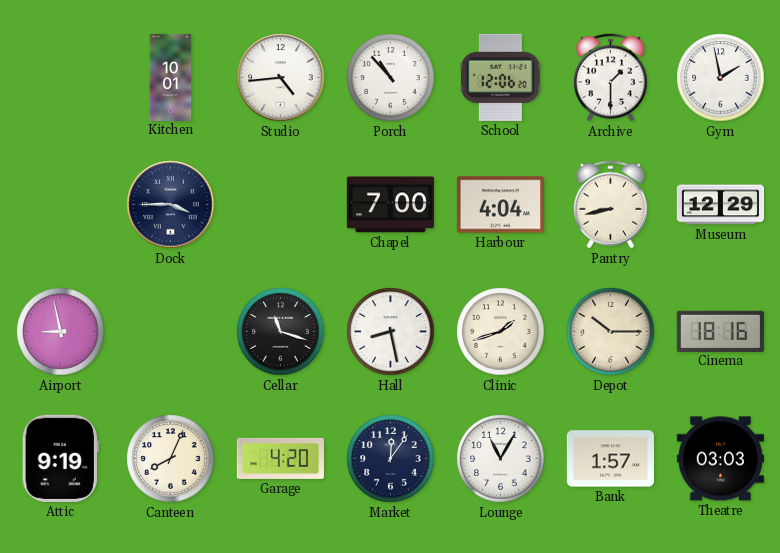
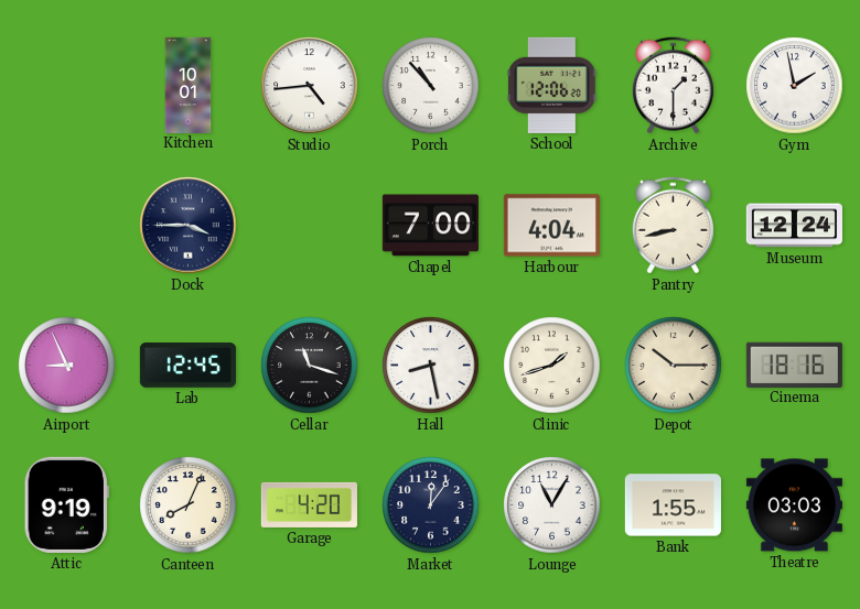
Museum: 12:29 -> 12:24 (794, 226)
Airport: 8:58 -> 8:56 (67, 366)
Lab: none -> 12:45 (187, 366)
Bank: 1:57 -> 1:55 (673, 505)
